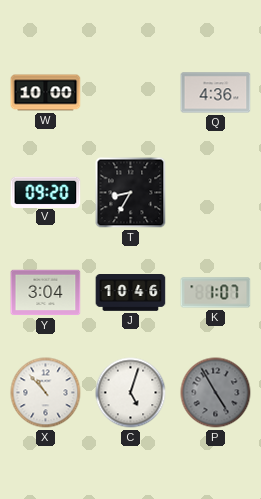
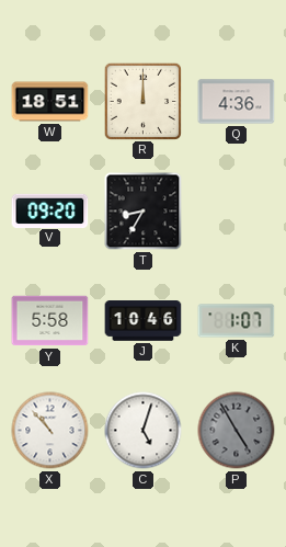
W: 10:00 -> 18:51 (50, 102)
R: none -> 12:00 (142, 101)
Y: 3:04 -> 5:58 (50, 321)
